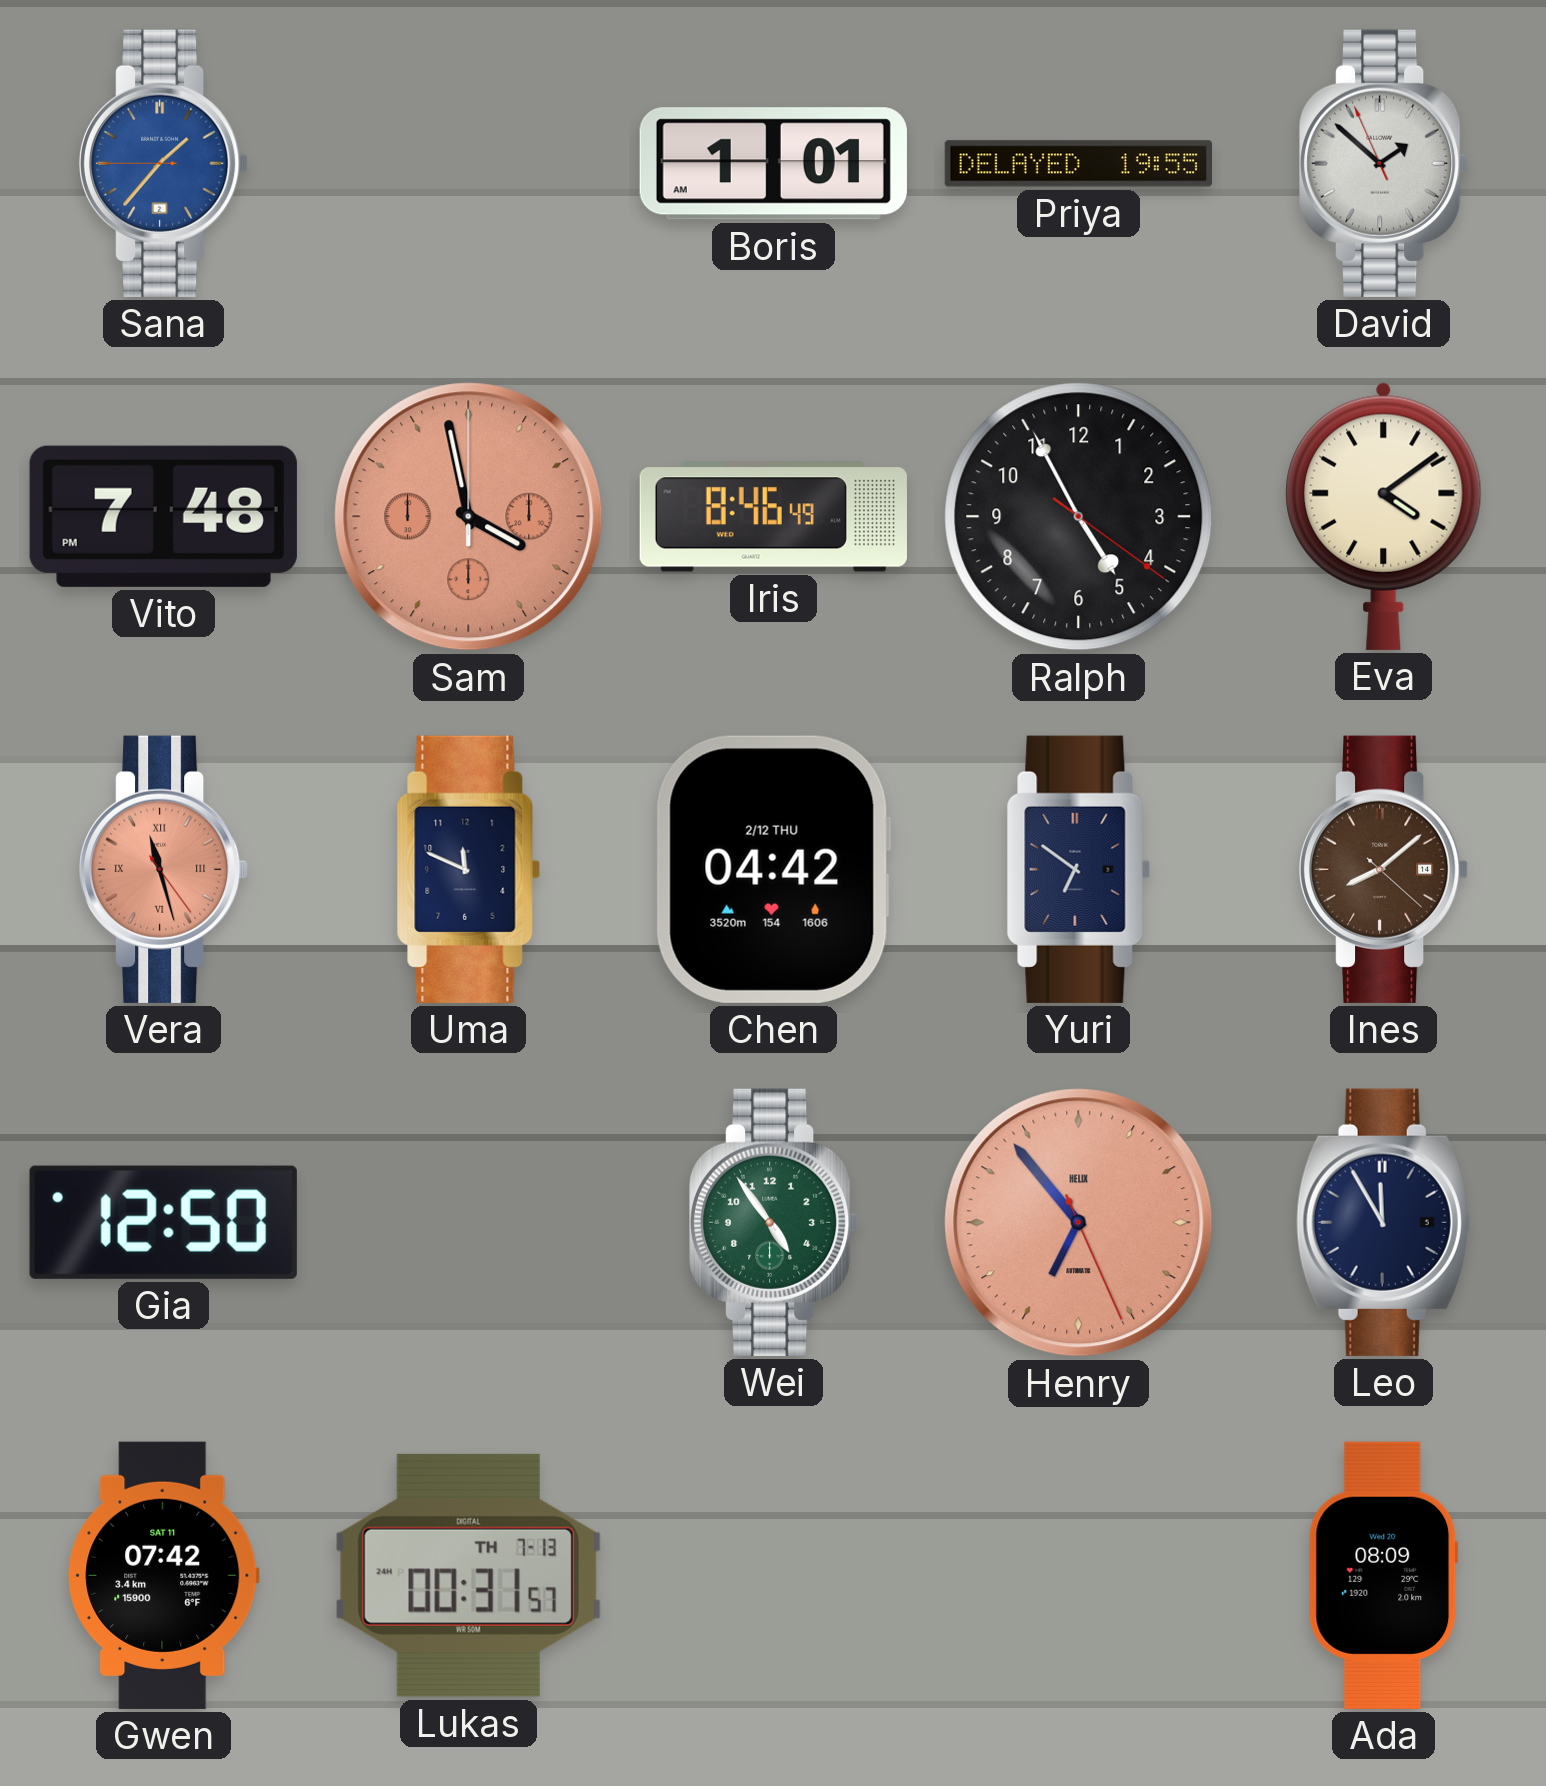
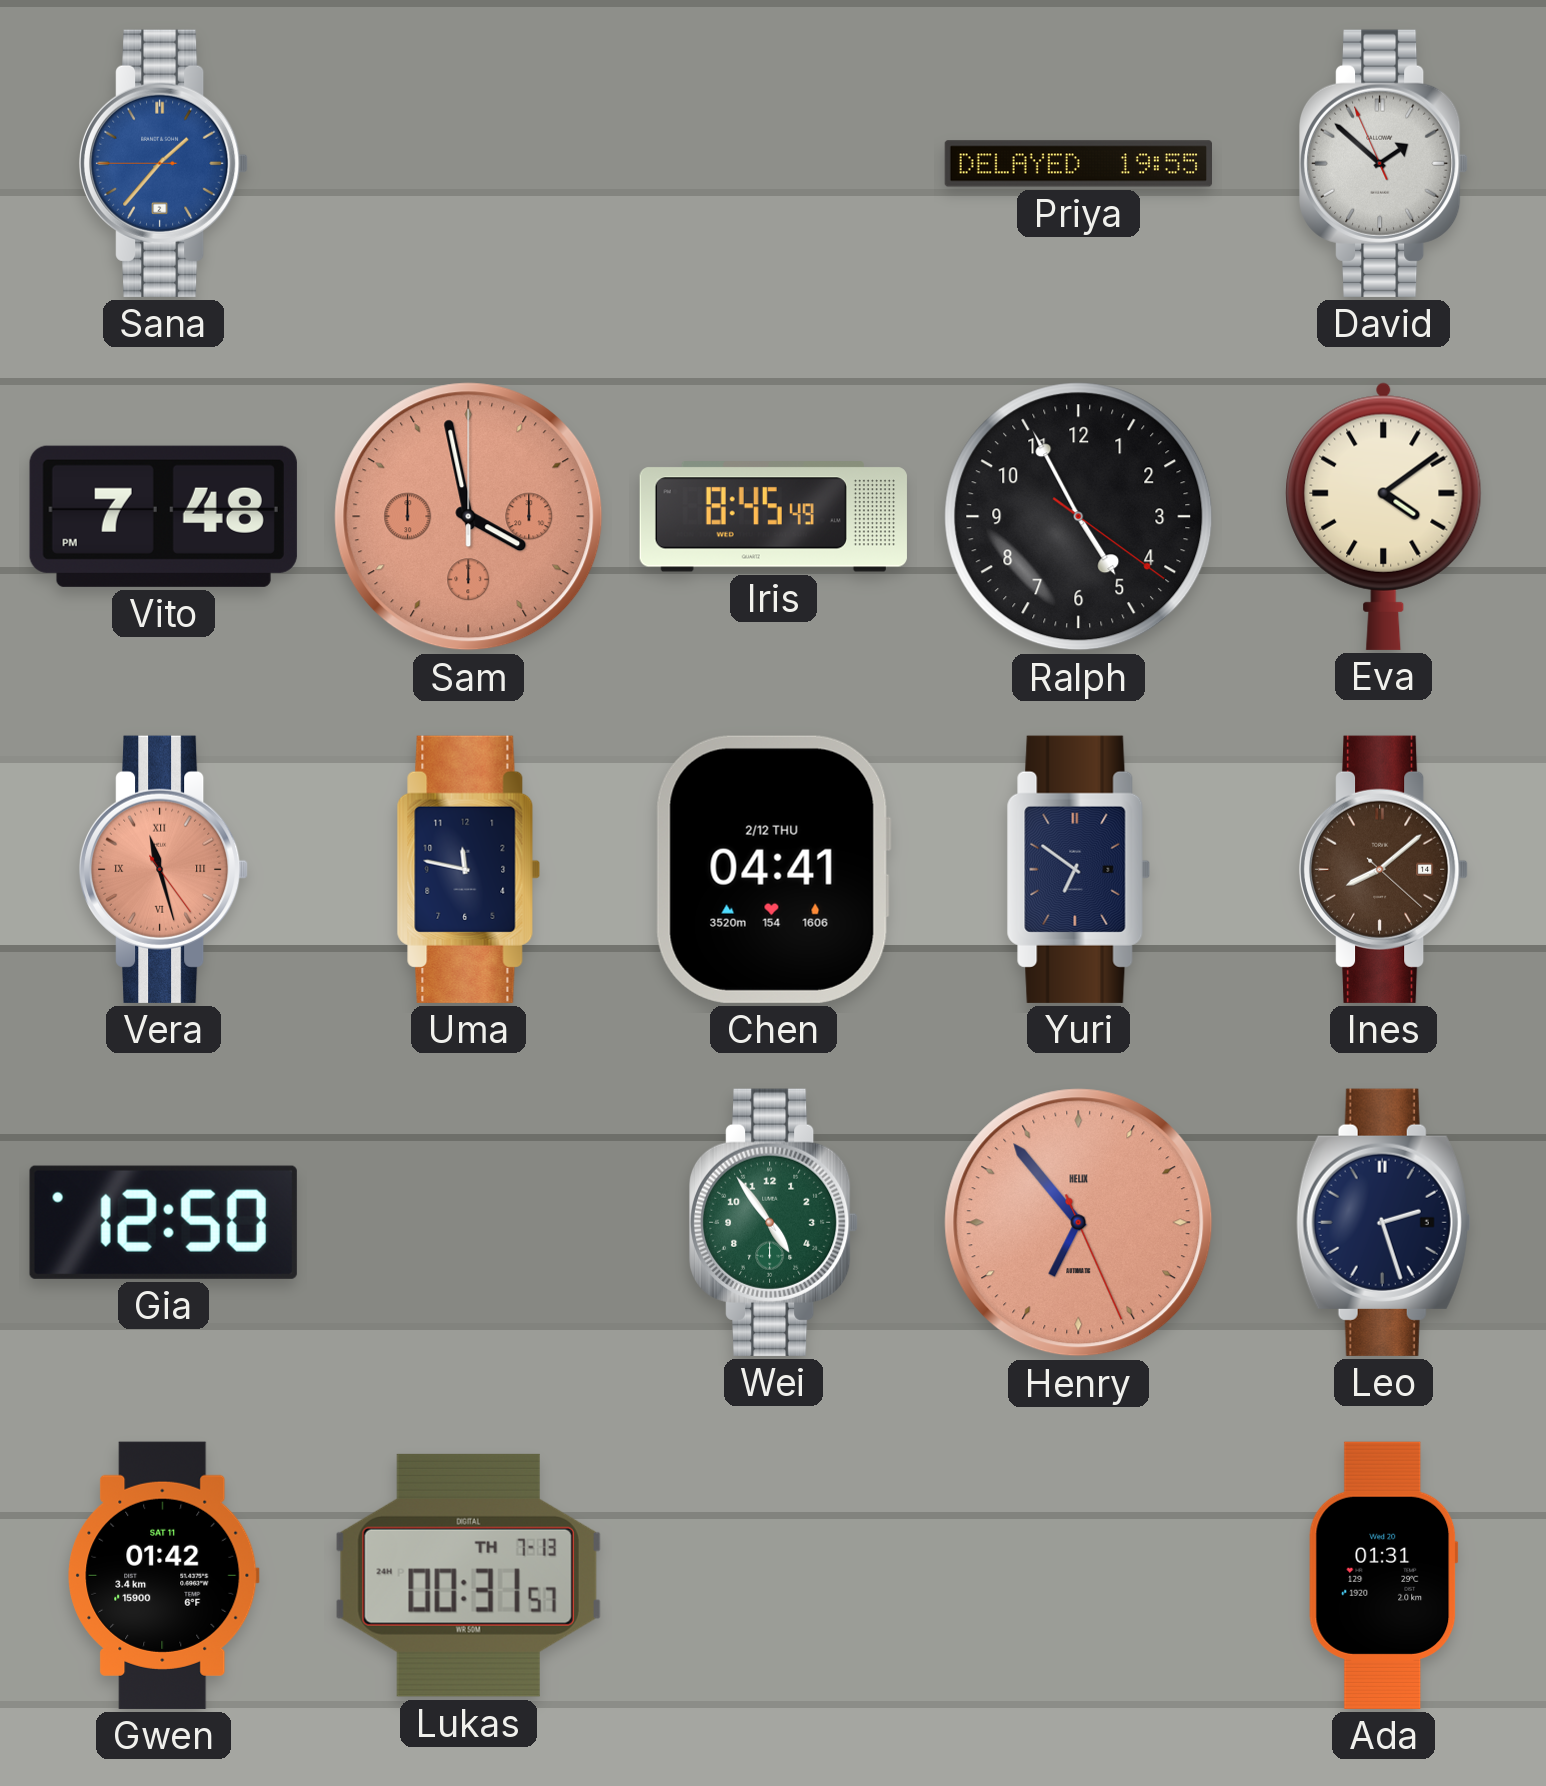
Boris: 1:01 -> none (773, 164)
Iris: 8:46 -> 8:45 (773, 517)
Uma: 11:49 -> 11:47 (469, 869)
Chen: 04:42 -> 04:41 (773, 869)
Leo: 11:55 -> 2:27 (1383, 1222)
Gwen: 07:42 -> 01:42 (164, 1575)
Ada: 08:09 -> 01:31 (1384, 1575)
